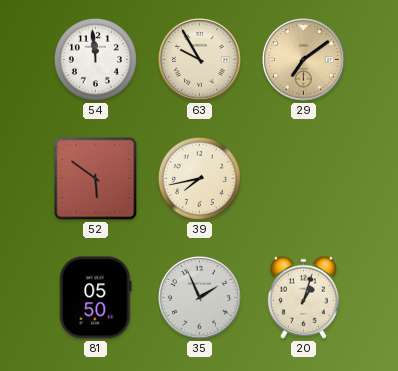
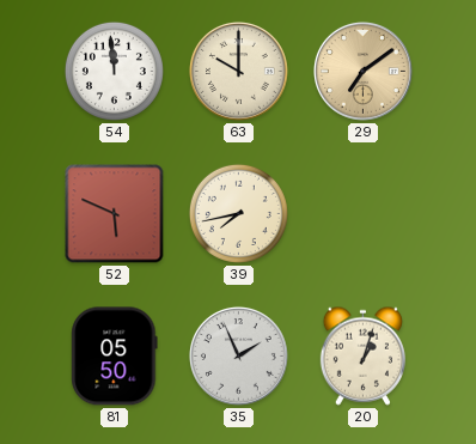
63: 9:55 -> 10:00 (238, 71)
52: 5:51 -> 5:49 (115, 214)
